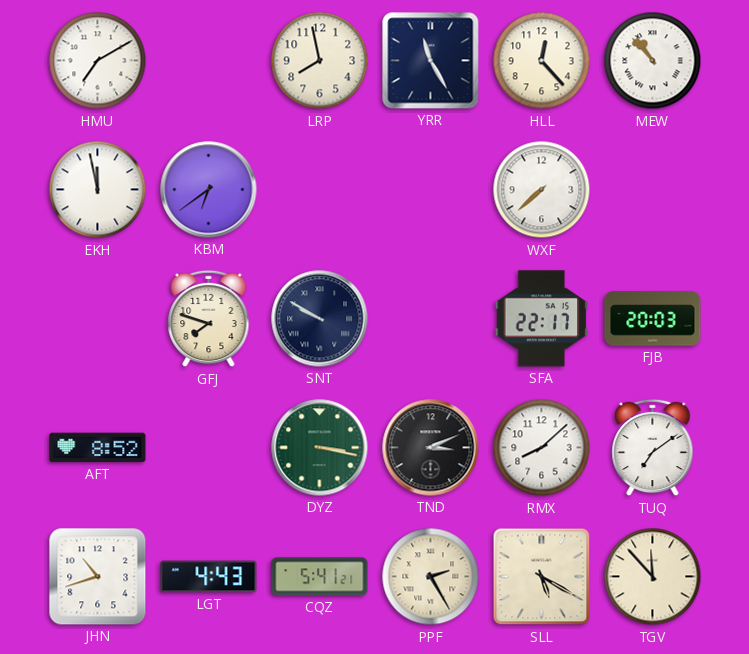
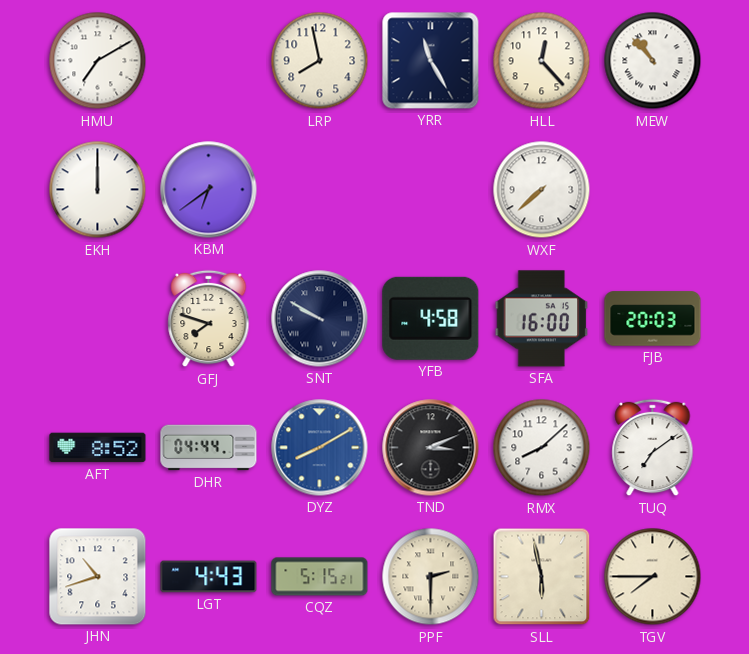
EKH: 11:58 -> 12:00 (98, 190)
YFB: none -> 4:58 (431, 318)
SFA: 22:17 -> 16:00 (542, 319)
DHR: none -> 04:44 (209, 448)
DYZ: 3:17 -> 8:10 (320, 448)
DYZ dial: green -> blue (320, 448)
CQZ: 5:41 -> 5:15 (320, 577)
PPF: 2:25 -> 2:30 (431, 577)
SLL: 5:20 -> 5:58 (542, 577)
TGV: 11:53 -> 7:45 (653, 577)
